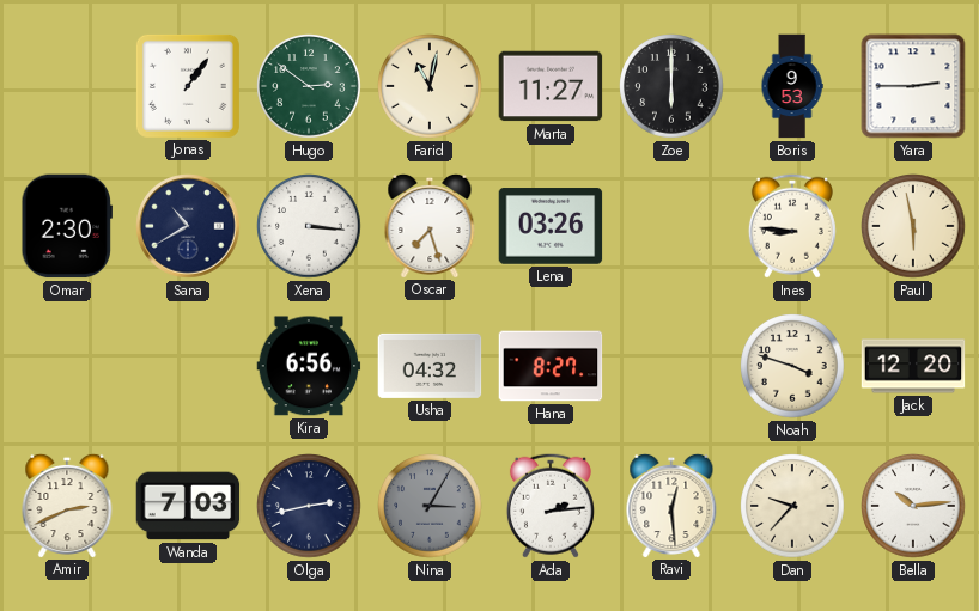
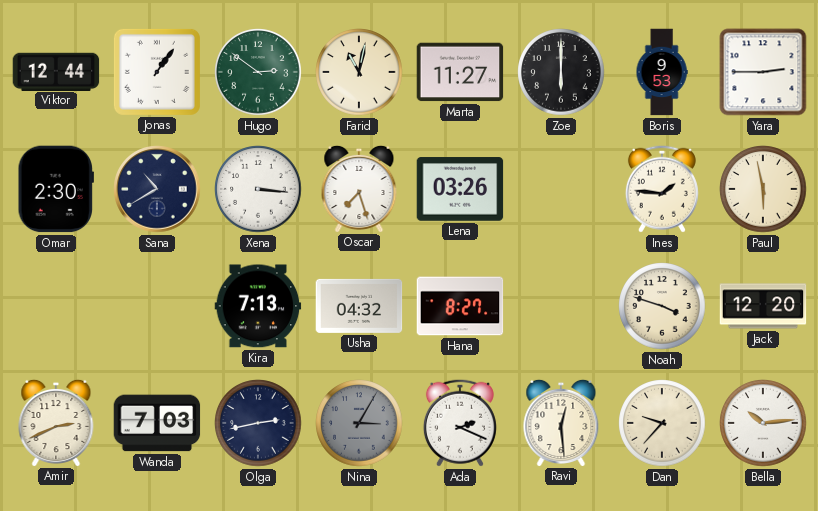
Viktor: none -> 12:44 (56, 71)
Ines: 8:46 -> 1:46 (662, 189)
Kira: 6:56 -> 7:13 (258, 306)
Ada: 2:14 -> 2:19 (460, 423)
